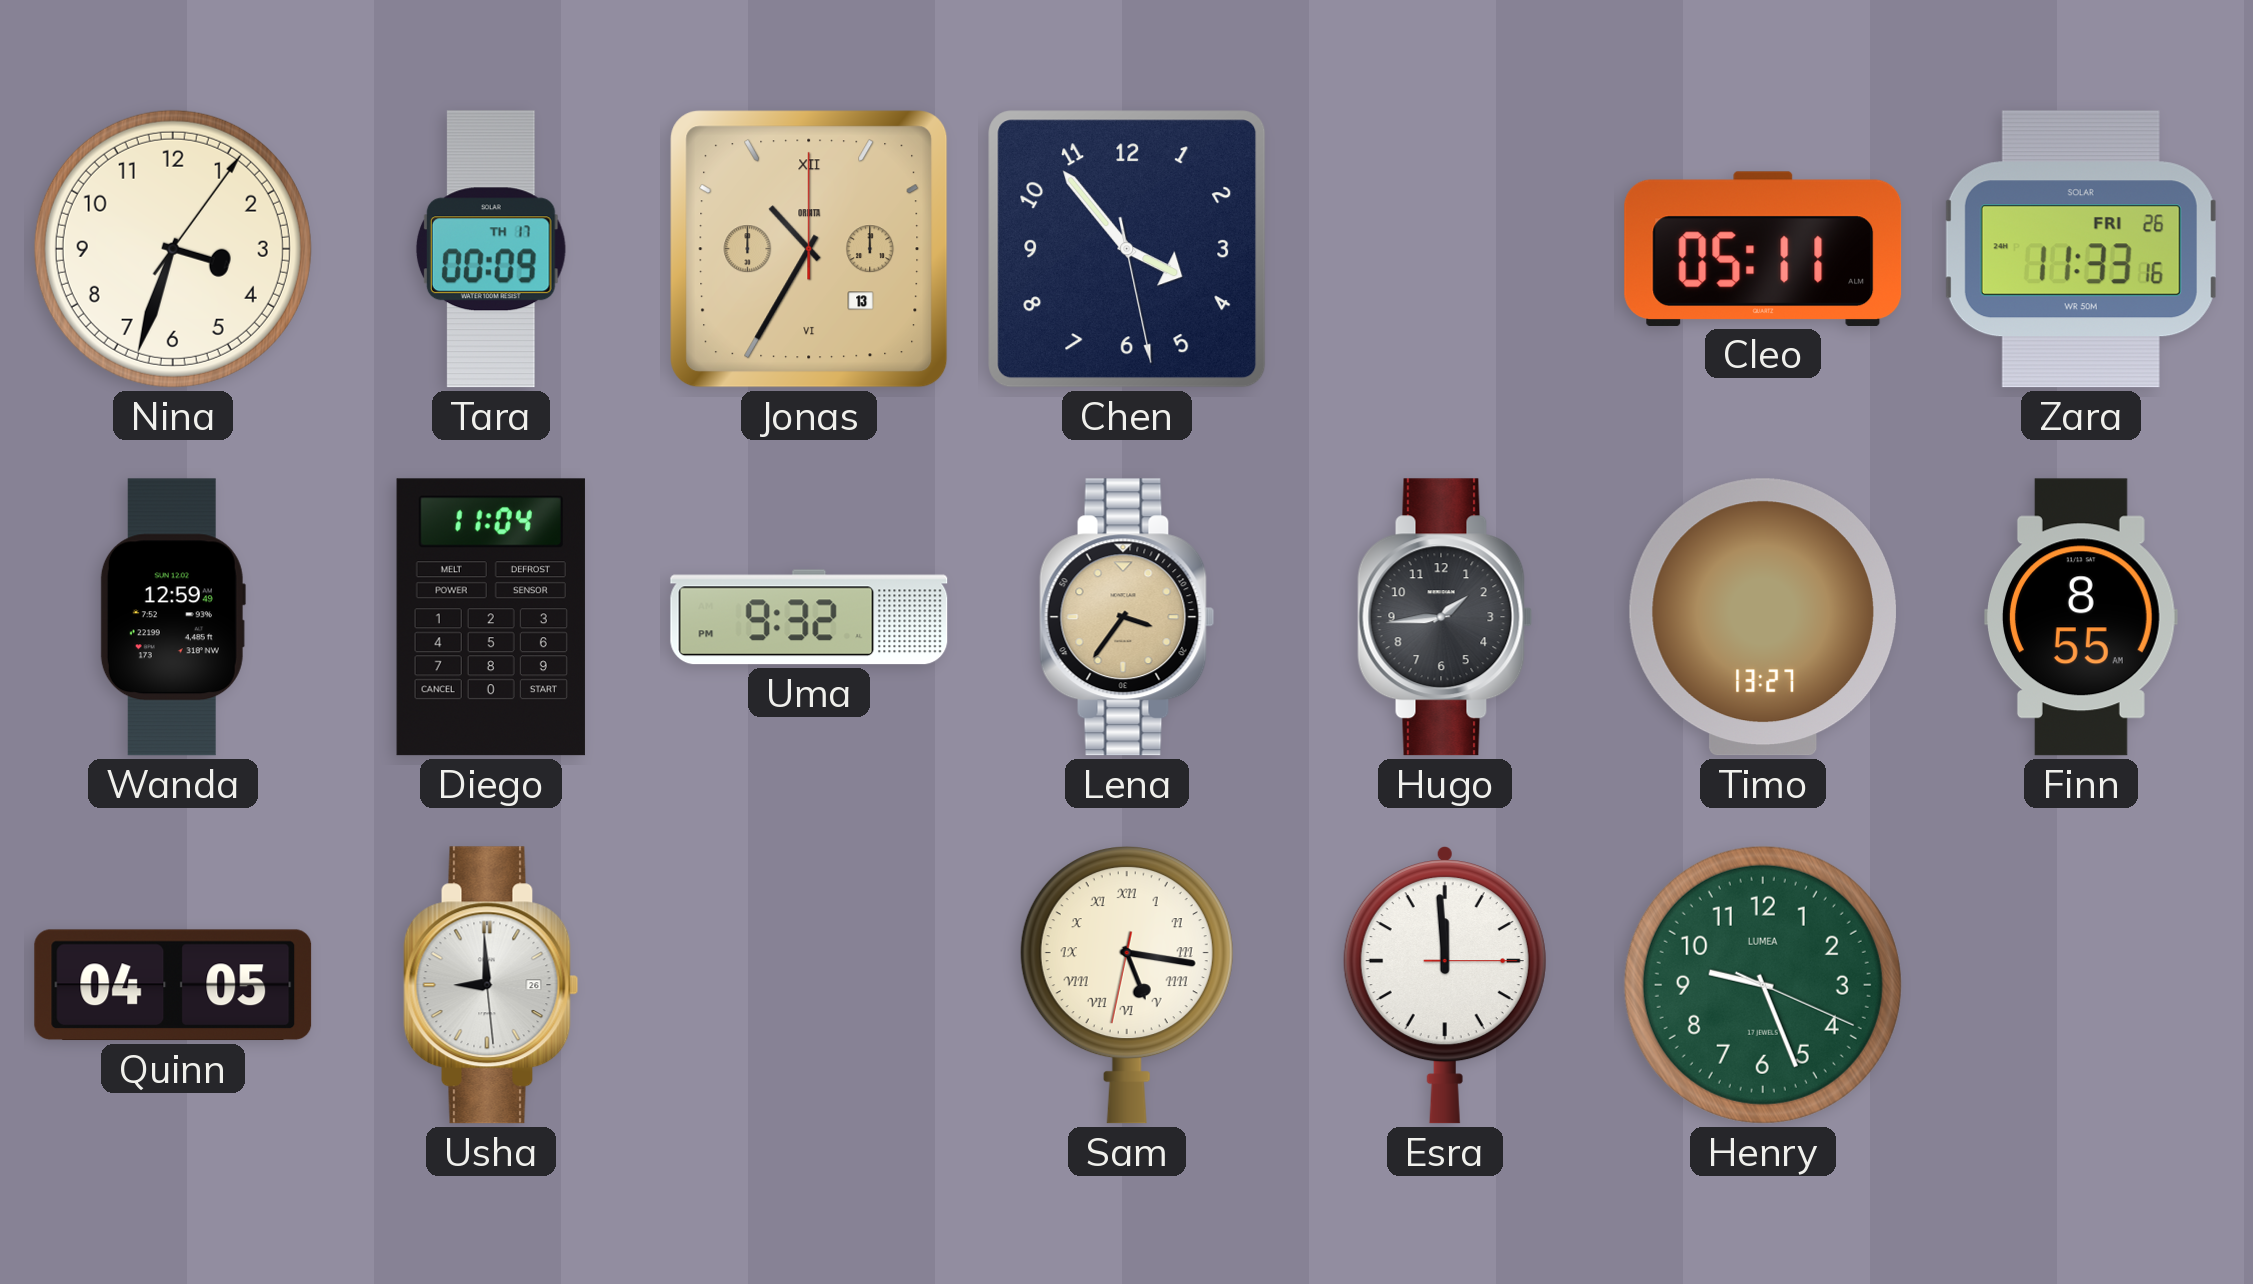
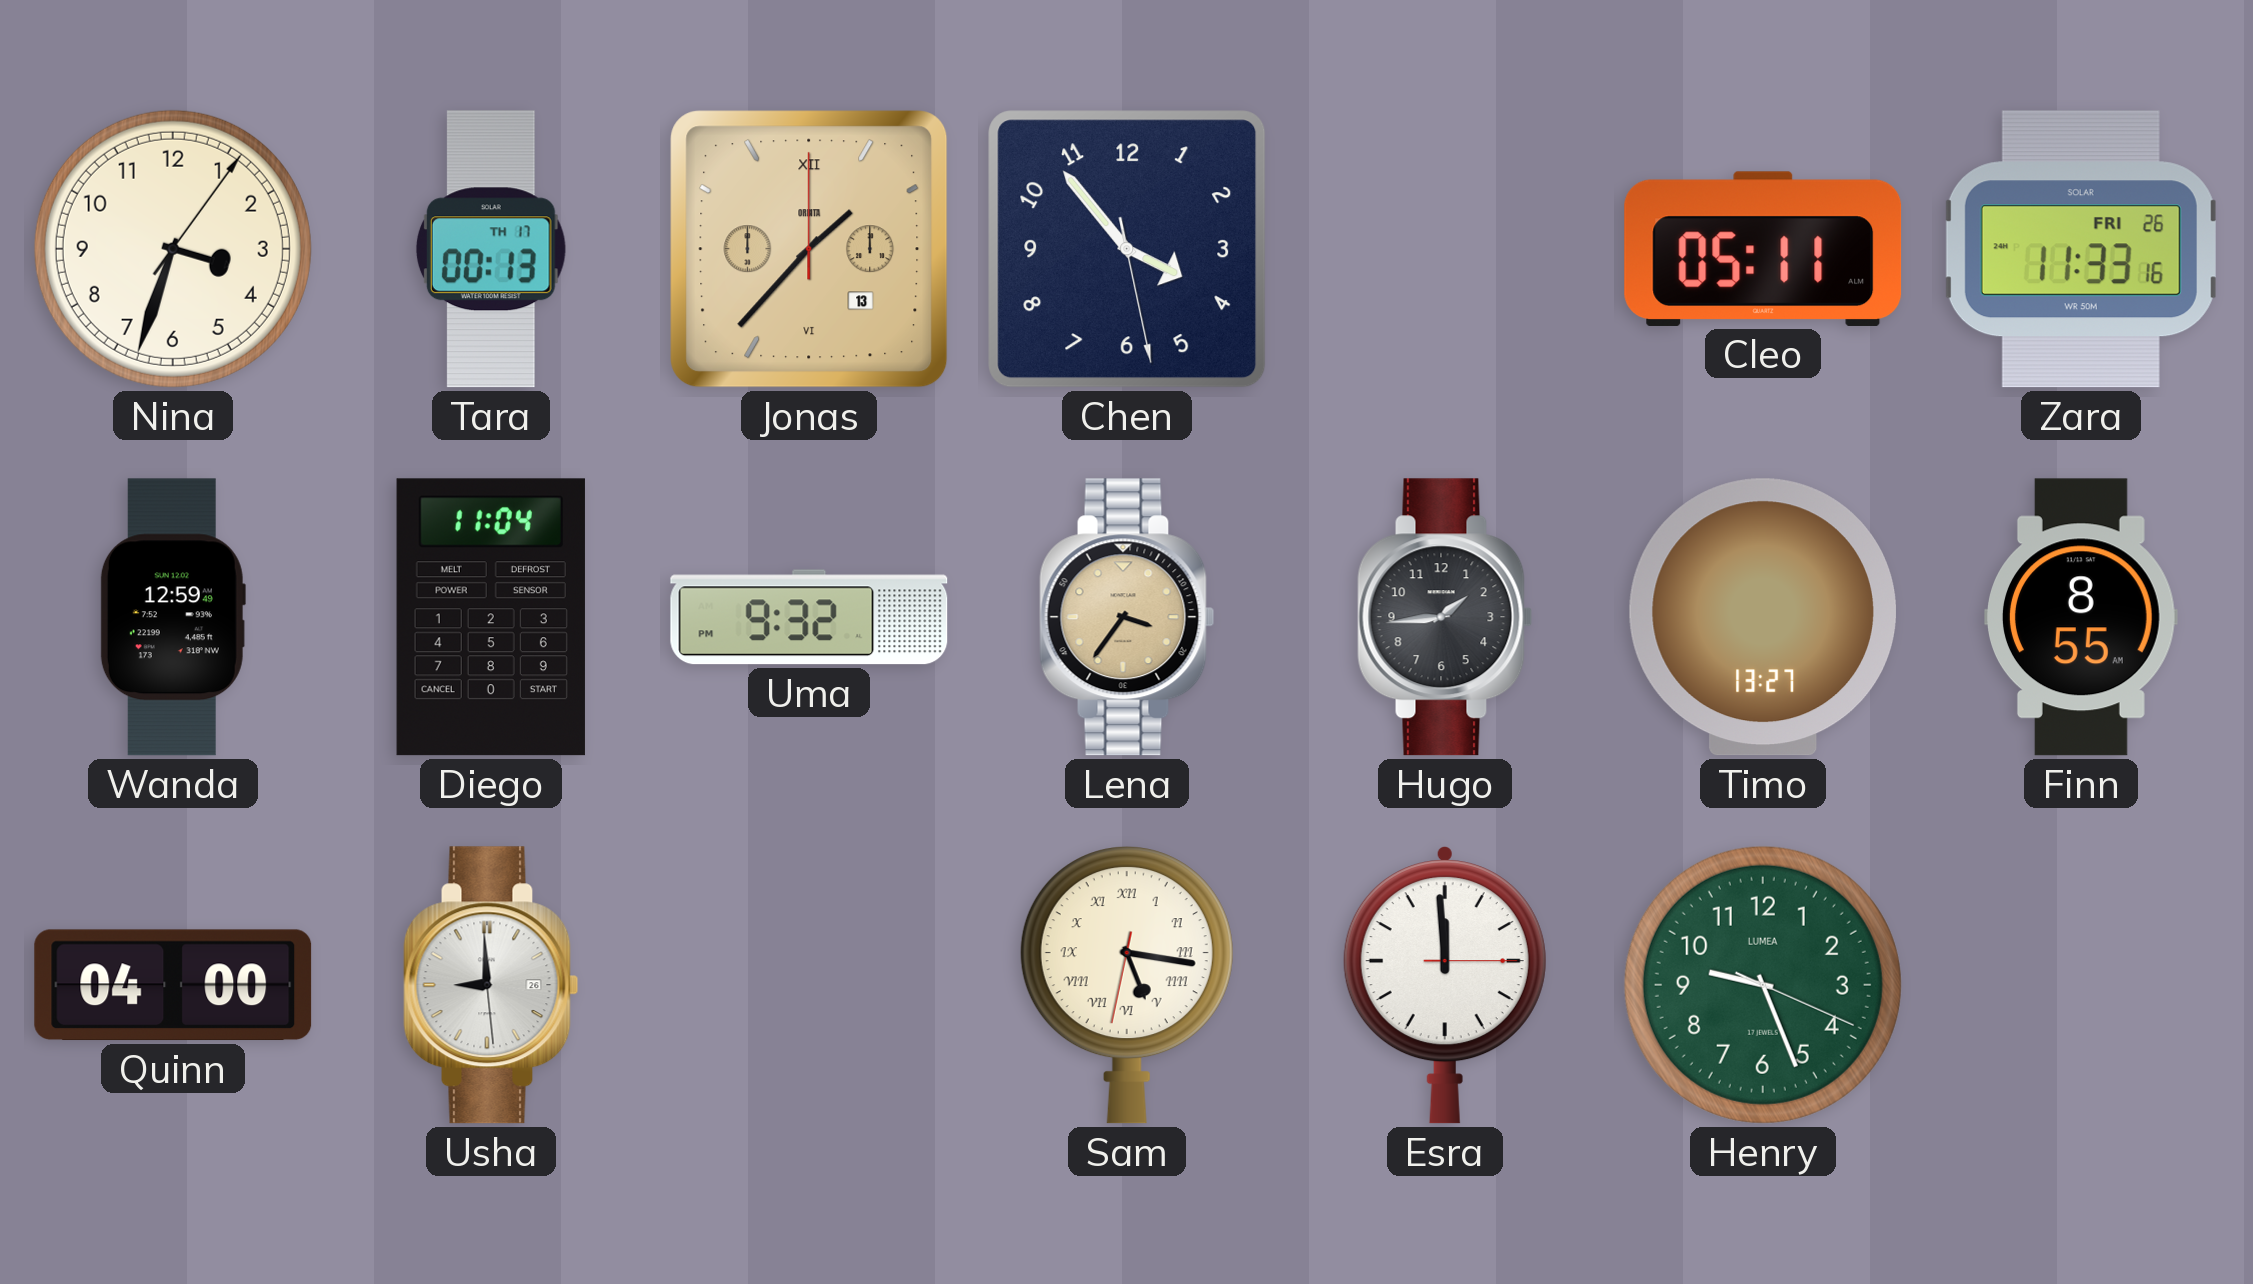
Tara: 00:09 -> 00:13 (491, 249)
Jonas: 10:35 -> 1:37 (809, 249)
Quinn: 04:05 -> 04:00 (173, 985)
